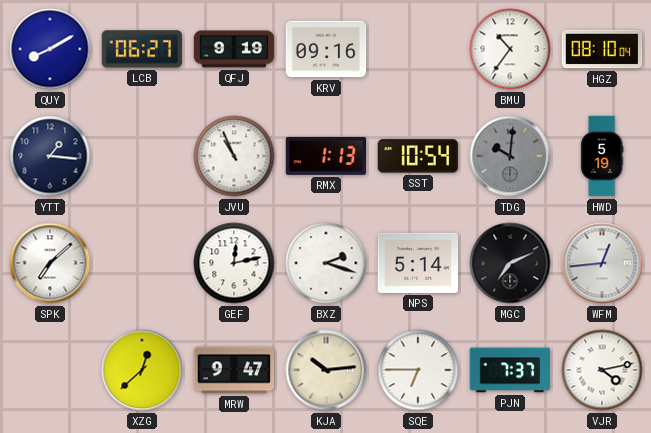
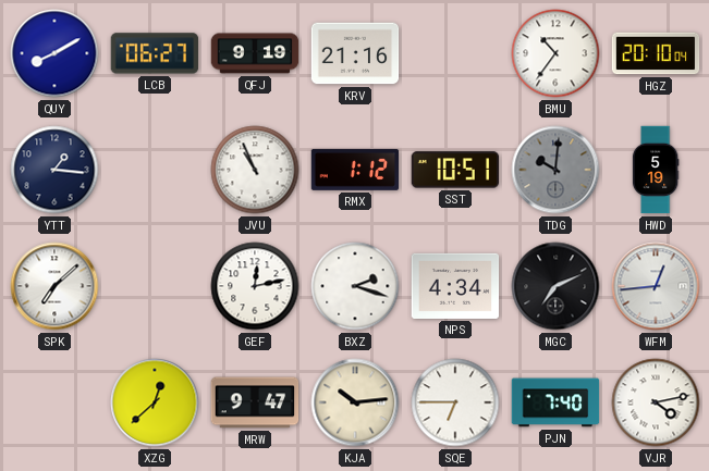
KRV: 09:16 -> 21:16 (355, 53)
HGZ: 08:10 -> 20:10 (656, 53)
RMX: 1:13 -> 1:12 (355, 170)
SST: 10:54 -> 10:51 (455, 170)
NPS: 5:14 -> 4:34 (455, 286)
PJN: 7:37 -> 7:40 (555, 402)
